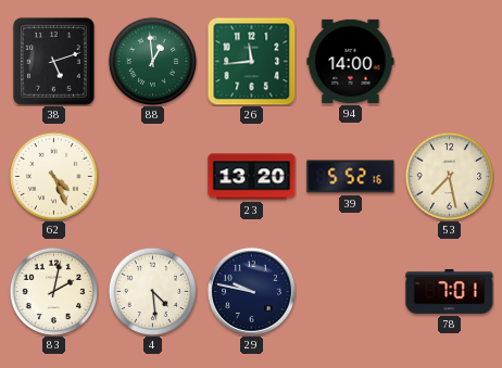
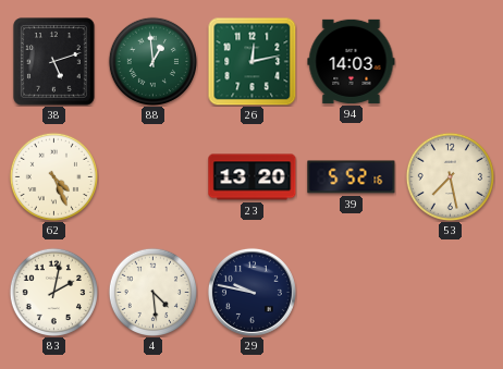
26: 11:44 -> 12:13 (251, 61)
94: 14:00 -> 14:03 (352, 61)
78: 7:01 -> none (450, 291)
